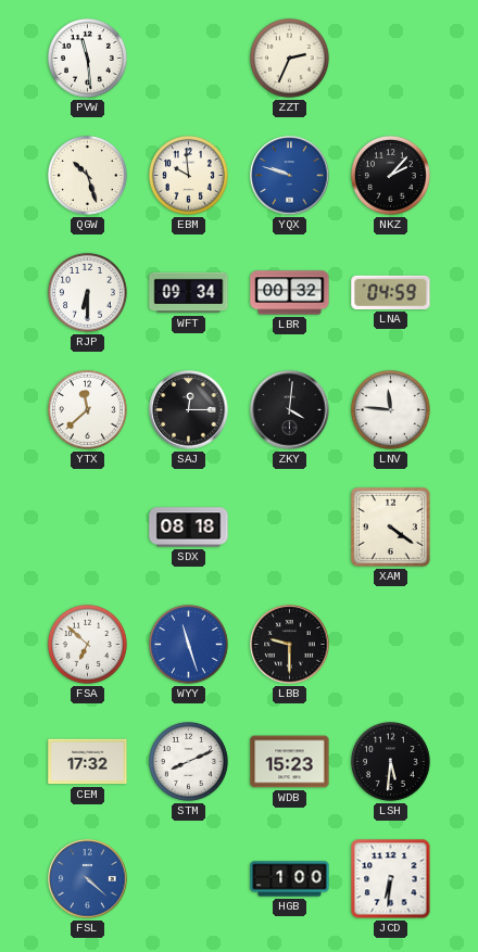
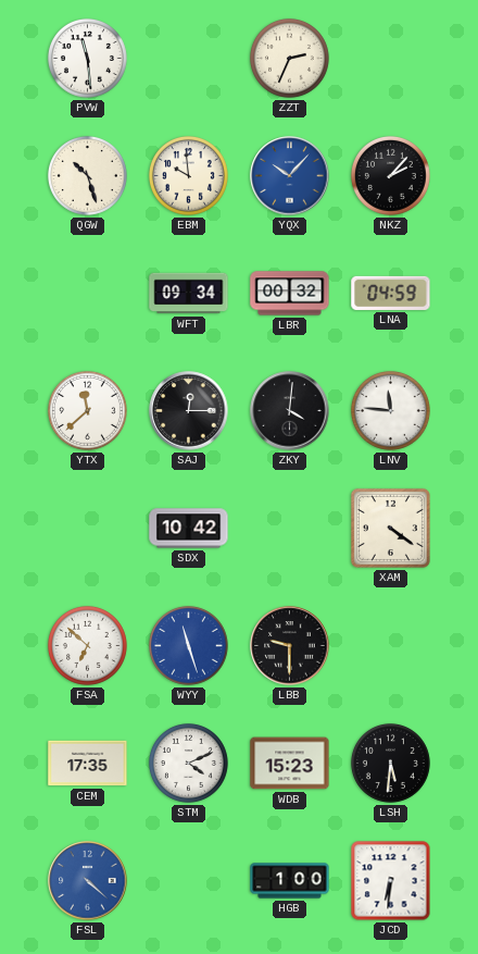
YQX: 9:48 -> 10:07 (290, 176)
RJP: 6:30 -> none (87, 293)
SDX: 08:18 -> 10:42 (189, 529)
CEM: 17:32 -> 17:35 (88, 764)
STM: 8:11 -> 4:11 (188, 764)
